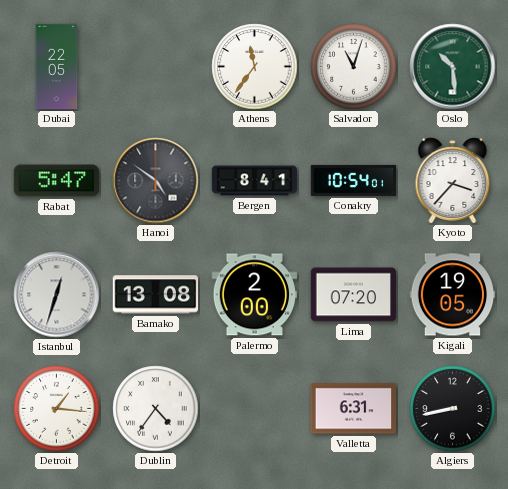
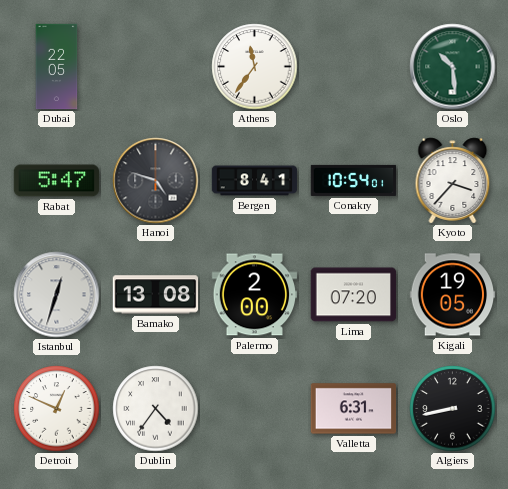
Salvador: 11:03 -> none (354, 67)
Hanoi: 4:51 -> 4:48 (156, 181)
Detroit: 1:16 -> 12:49 (57, 409)
